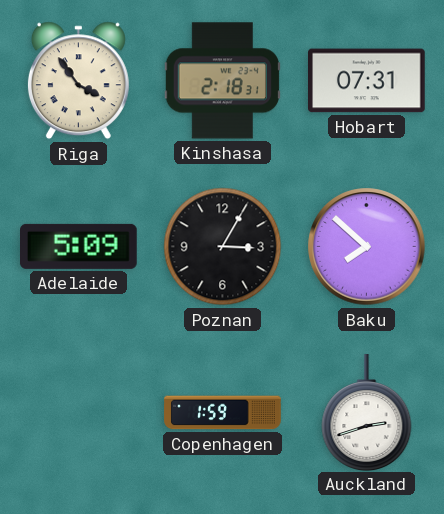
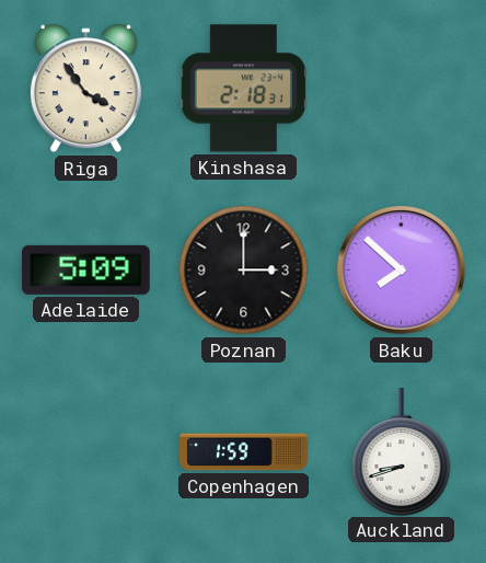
Hobart: 07:31 -> none (367, 81)
Poznan: 3:05 -> 3:00 (244, 271)
Auckland: 2:42 -> 8:42 (402, 451)
